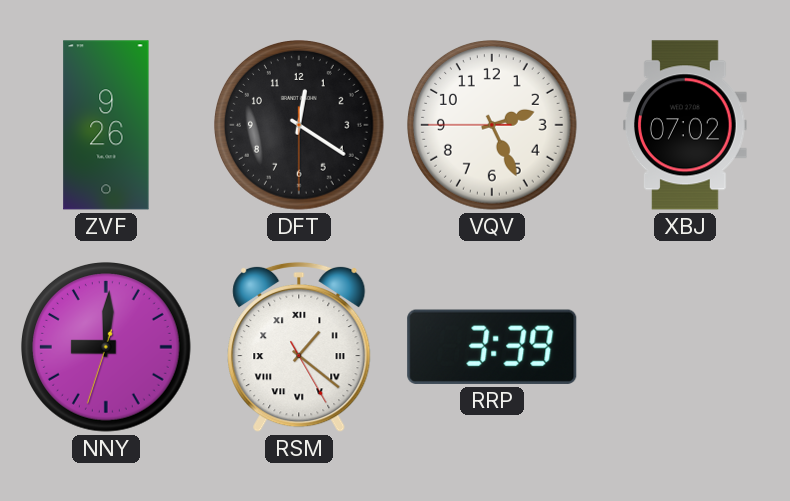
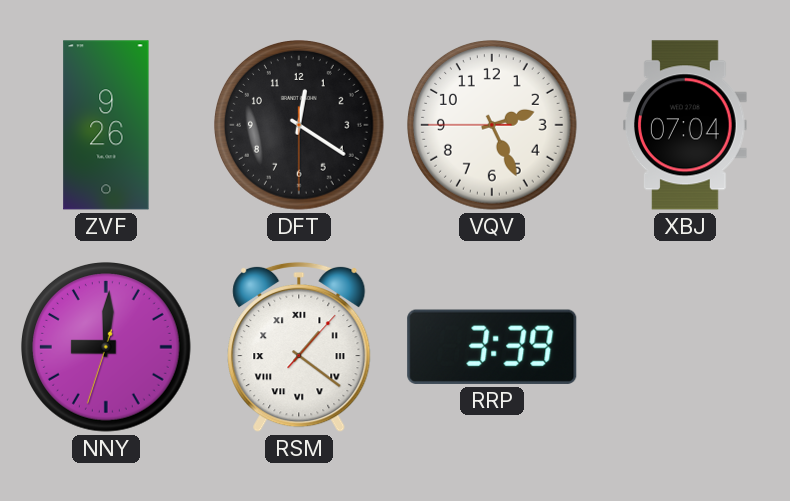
XBJ: 07:02 -> 07:04 (686, 125)
RSM: 1:21:25 -> 1:21:07 (299, 347)
